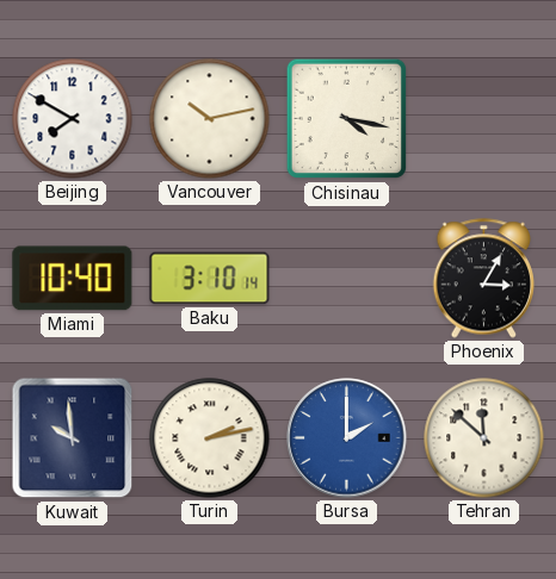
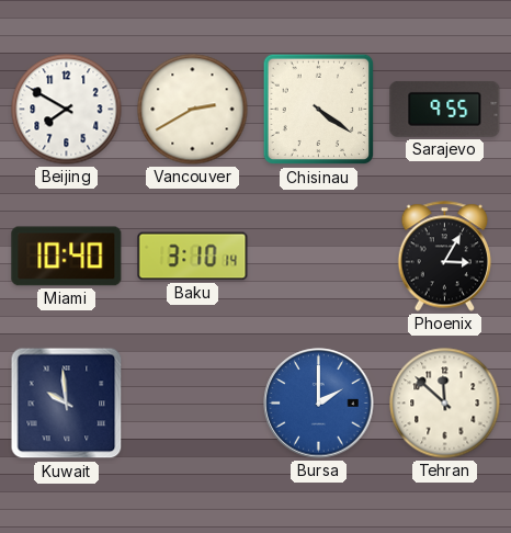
Vancouver: 10:13 -> 2:40 (193, 110)
Chisinau: 4:17 -> 4:21 (319, 110)
Sarajevo: none -> 9:55 (445, 109)
Turin: 2:13 -> none (210, 438)
